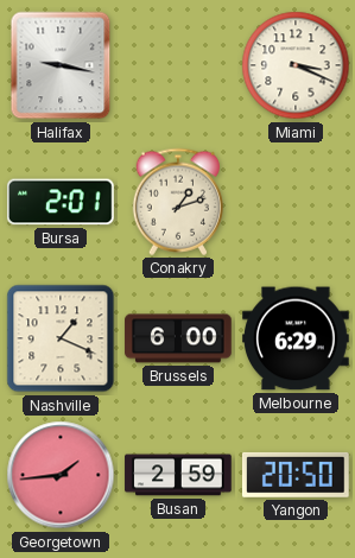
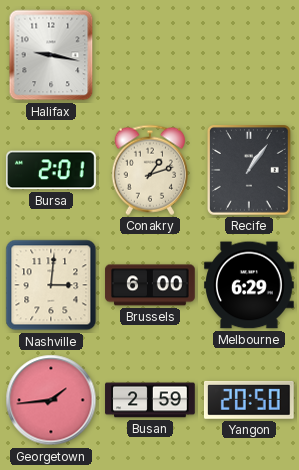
Miami: 3:19 -> none (296, 65)
Recife: none -> 1:06 (249, 171)
Nashville: 1:19 -> 3:01 (51, 285)
